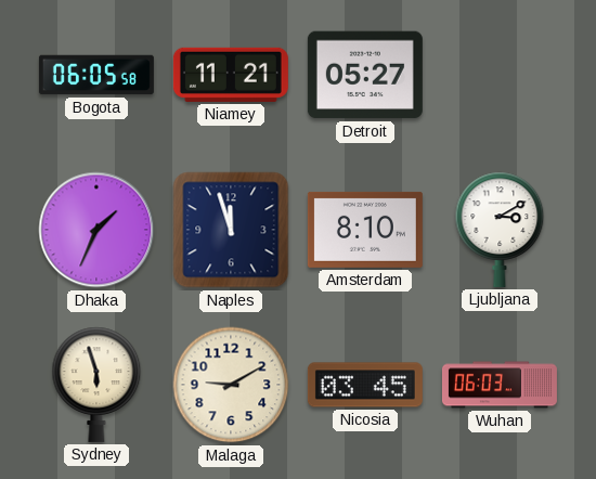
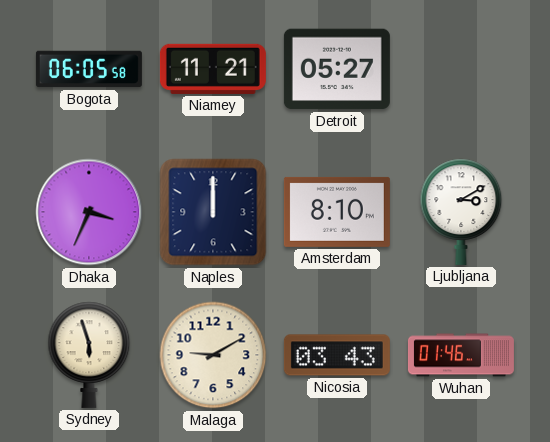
Dhaka: 1:34 -> 3:34 (89, 212)
Naples: 11:57 -> 12:00 (213, 212)
Nicosia: 03:45 -> 03:43 (337, 355)
Wuhan: 06:03 -> 01:46 (461, 355)
